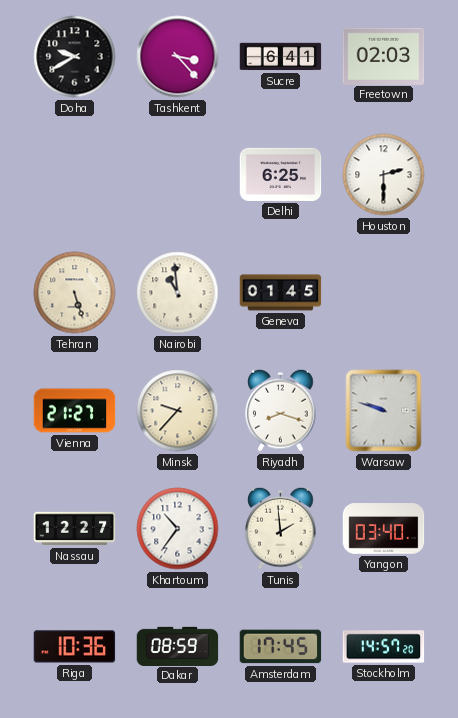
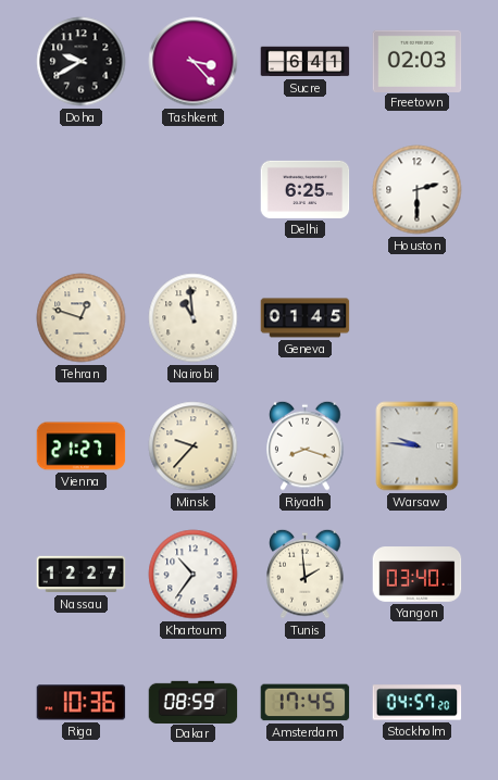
Tehran: 5:27 -> 12:48 (82, 318)
Warsaw: 9:48 -> 9:46 (418, 446)
Stockholm: 14:57 -> 04:57 (418, 703)
